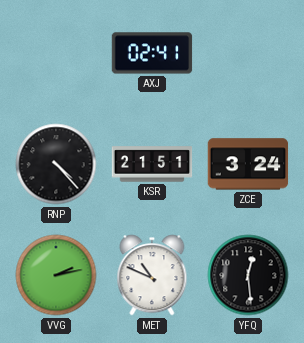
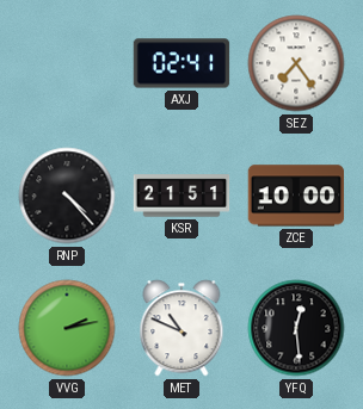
SEZ: none -> 7:24 (296, 63)
ZCE: 3:24 -> 10:00 (296, 196)
